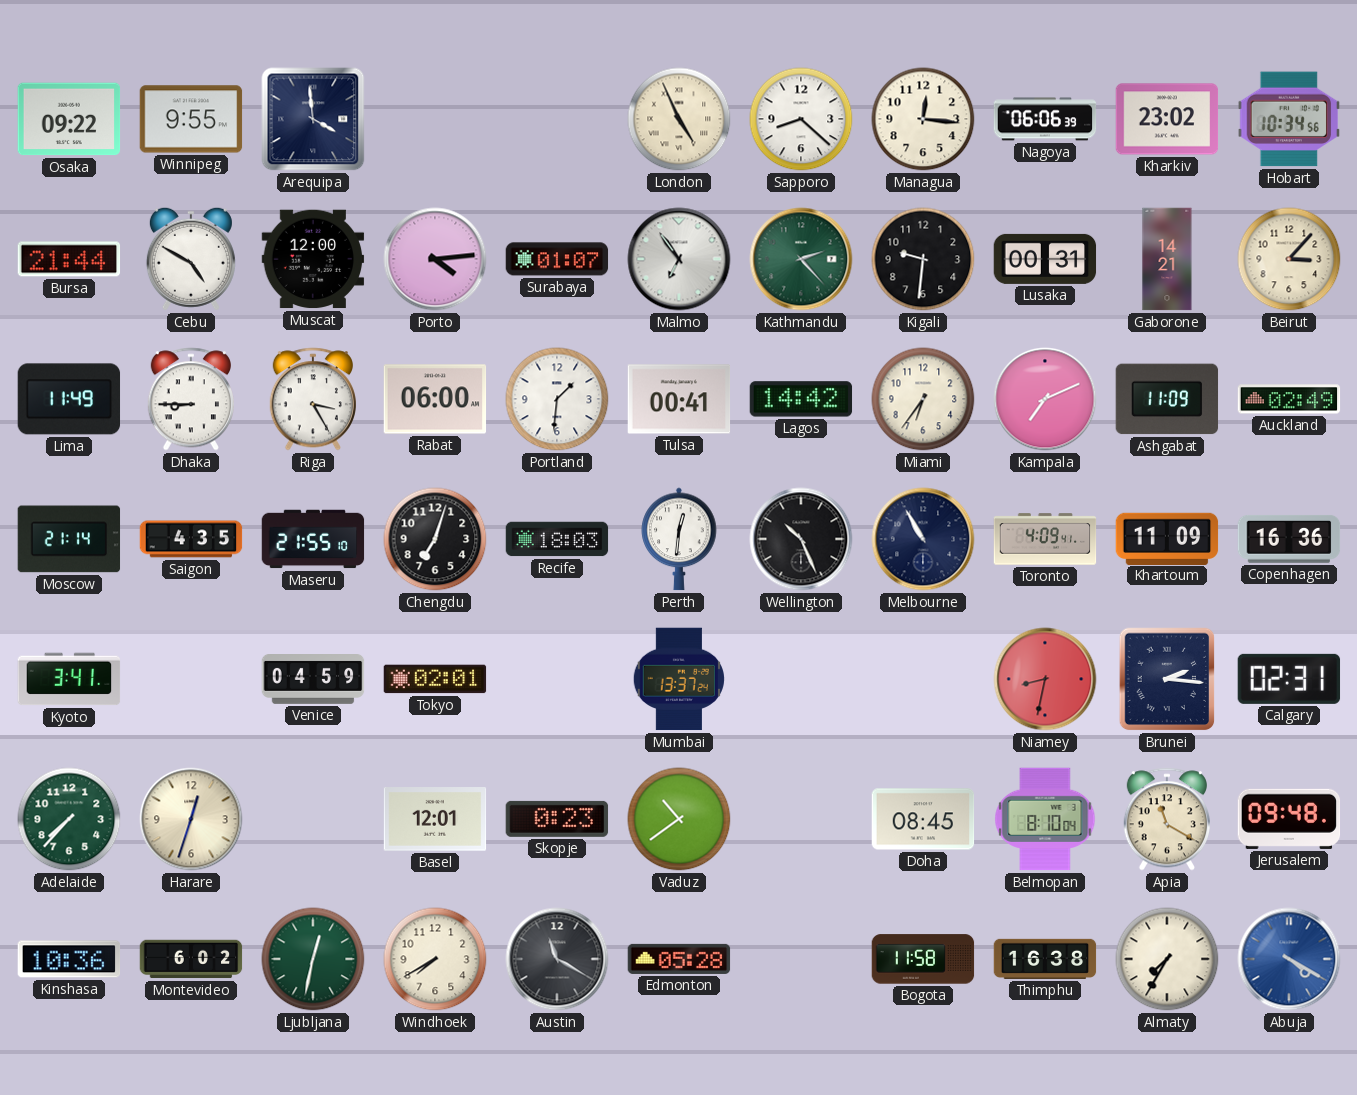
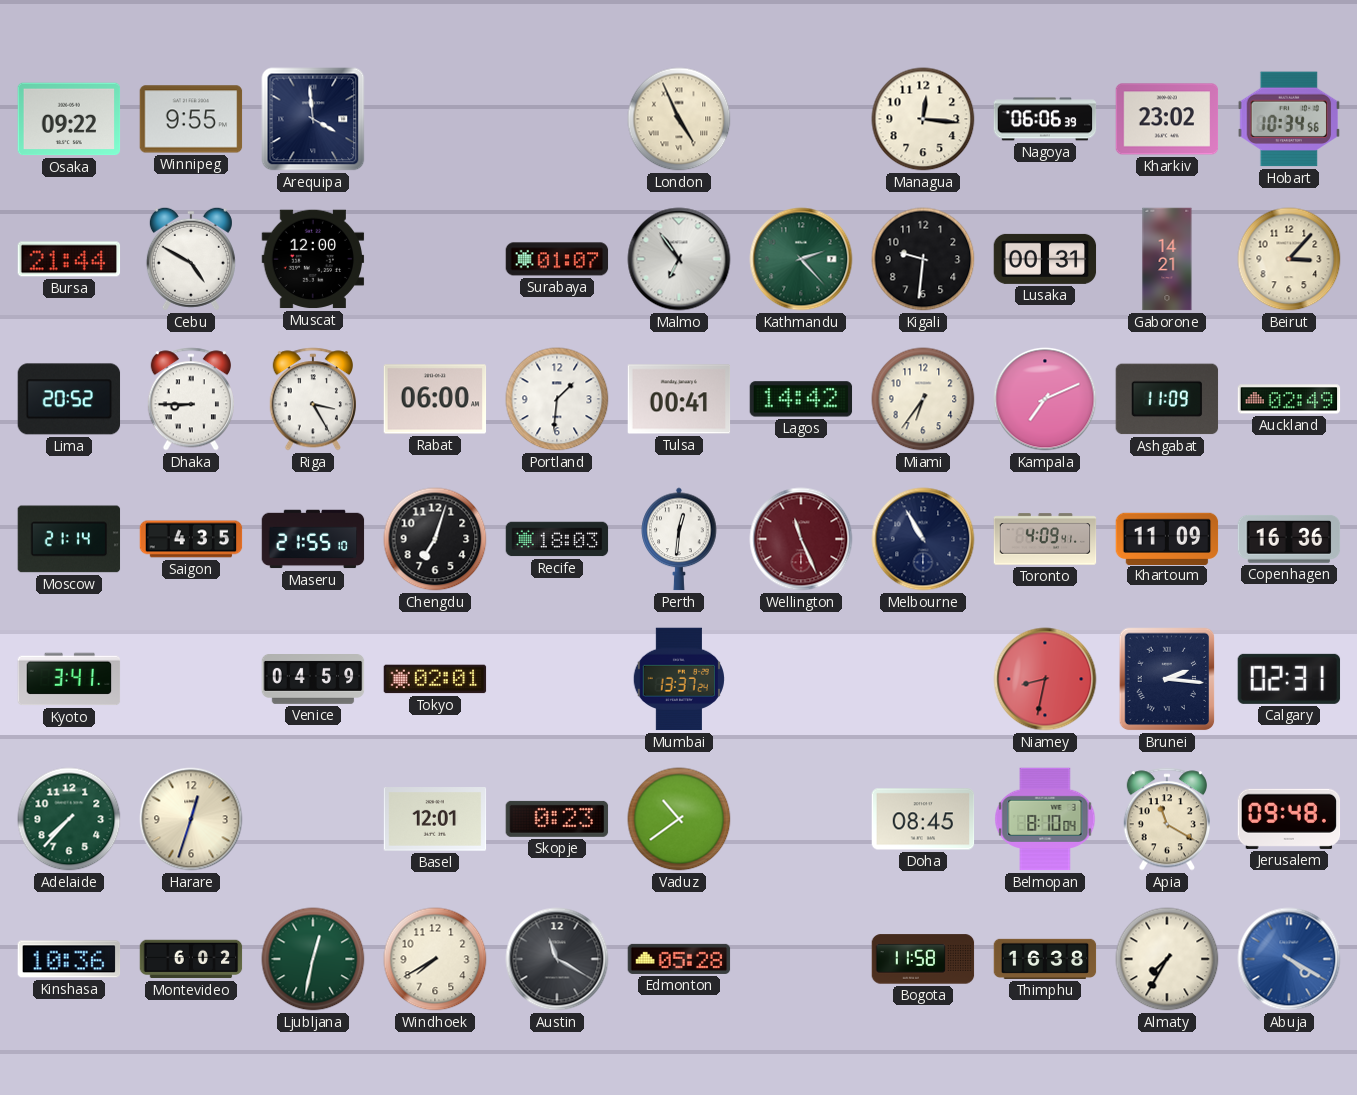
Sapporo: 8:22 -> none (801, 119)
Porto: 4:14 -> none (435, 259)
Lima: 11:49 -> 20:52 (69, 399)
Wellington: 10:26 -> 11:26 (801, 539)
Wellington dial: black -> burgundy (801, 539)
